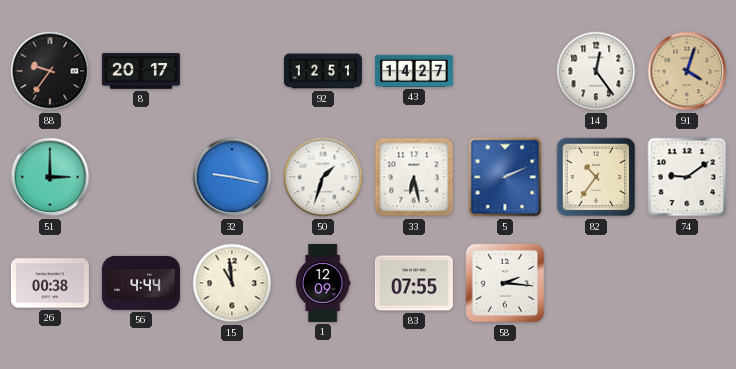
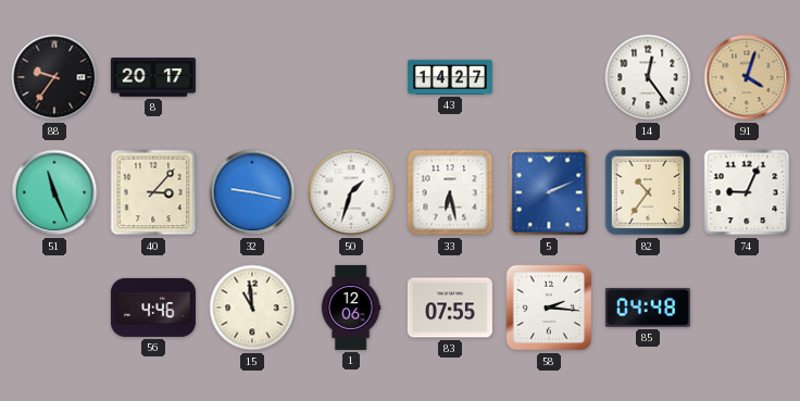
92: 12:51 -> none (323, 71)
51: 3:00 -> 11:26 (54, 192)
40: none -> 3:07 (153, 192)
74: 9:09 -> 9:04 (747, 192)
26: 00:38 -> none (50, 283)
56: 4:44 -> 4:46 (153, 308)
1: 12:09 -> 12:06 (351, 308)
85: none -> 04:48 (648, 308)
